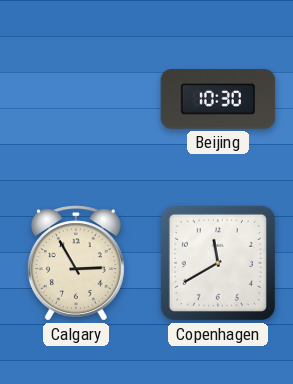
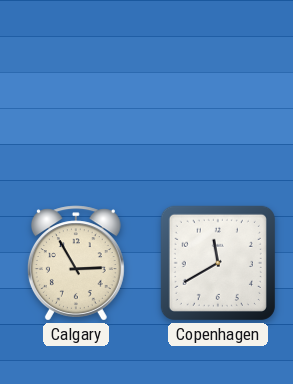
Beijing: 10:30 -> none (218, 99)
